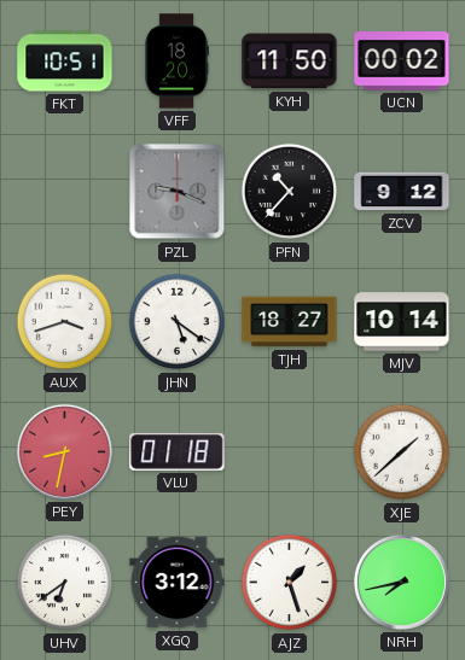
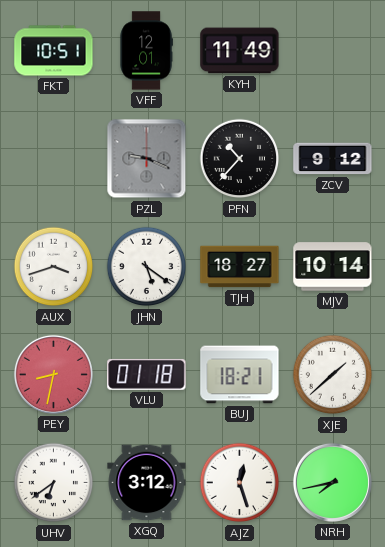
VFF: 18:20 -> 12:01 (146, 51)
KYH: 11:50 -> 11:49 (240, 51)
UCN: 00:02 -> none (402, 62)
BUJ: none -> 18:21 (240, 375)
AJZ: 1:27 -> 12:27 (240, 483)
